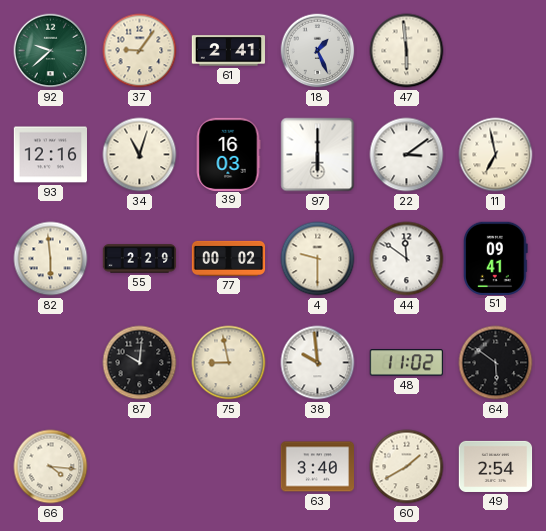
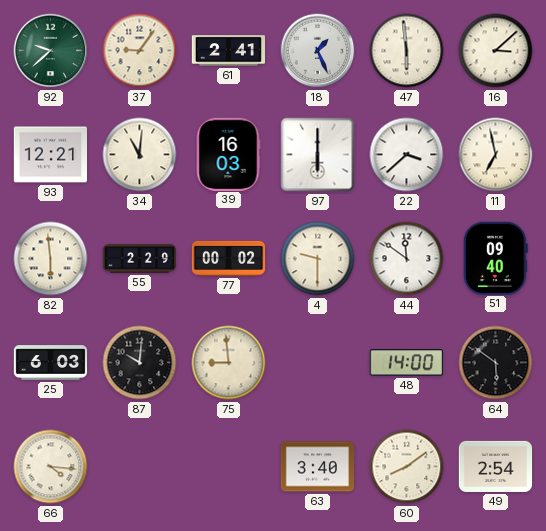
16: none -> 3:08 (496, 51)
93: 12:16 -> 12:21 (50, 155)
34: 11:03 -> 11:01 (140, 155)
22: 3:09 -> 3:38 (407, 155)
51: 09:41 -> 09:40 (495, 258)
25: none -> 6:03 (51, 363)
75: 8:58 -> 8:59 (229, 363)
38: 9:59 -> none (318, 363)
48: 11:02 -> 14:00 (406, 363)
60: 1:40 -> 8:09 (407, 467)
